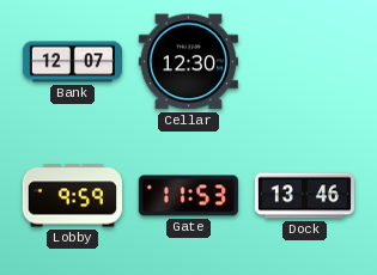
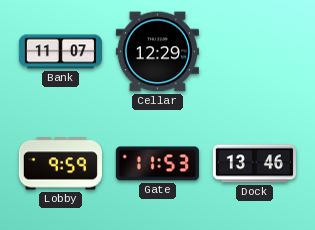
Bank: 12:07 -> 11:07 (60, 52)
Cellar: 12:30 -> 12:29 (157, 52)
